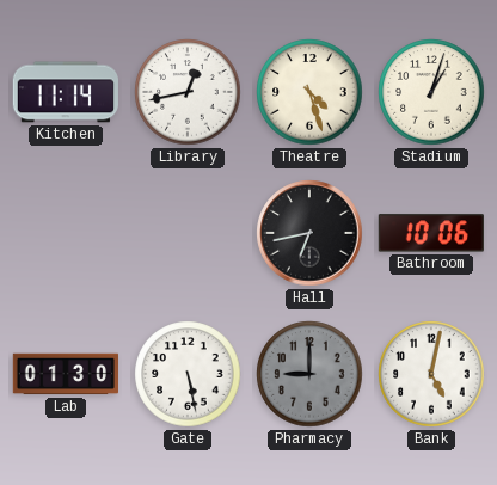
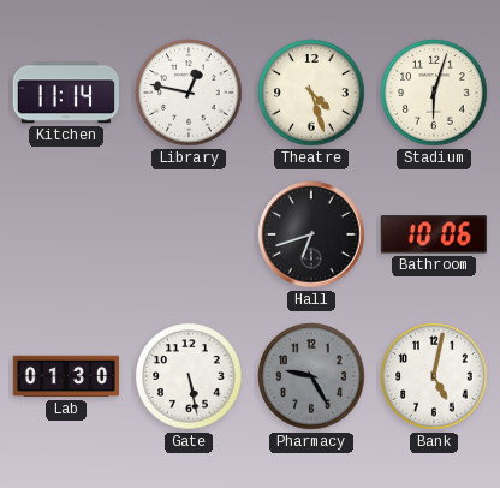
Library: 12:43 -> 12:47 (189, 93)
Stadium: 1:03 -> 6:03 (434, 93)
Hall: 6:43 -> 6:42 (311, 234)
Pharmacy: 9:00 -> 9:25 (311, 376)
